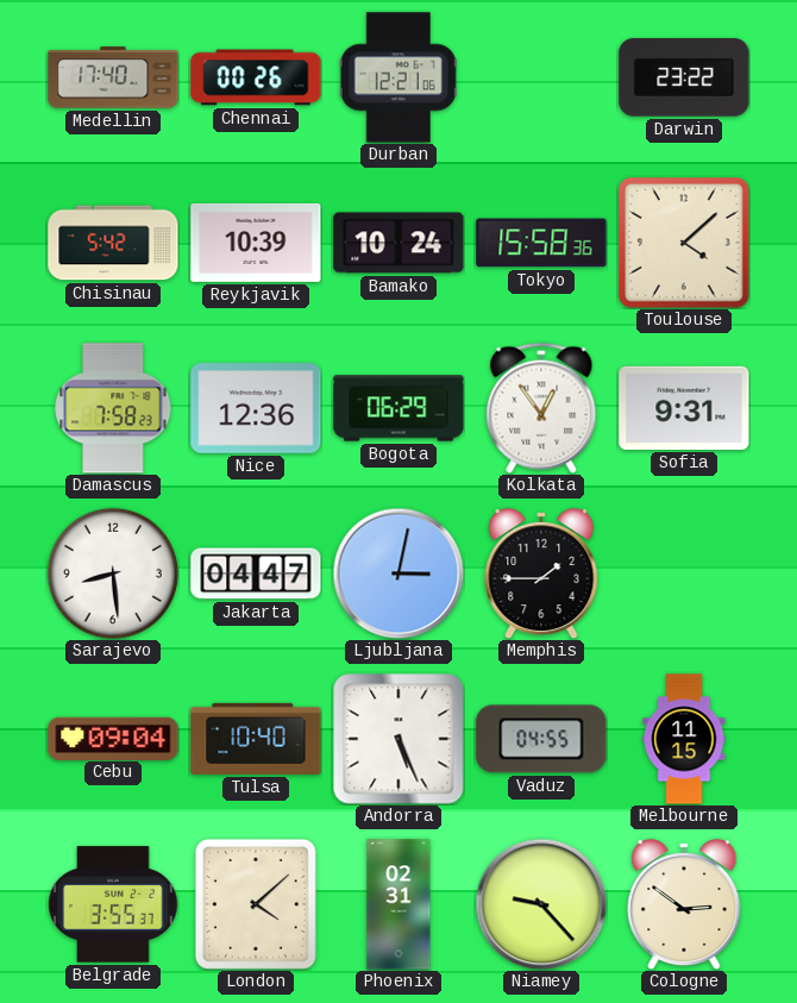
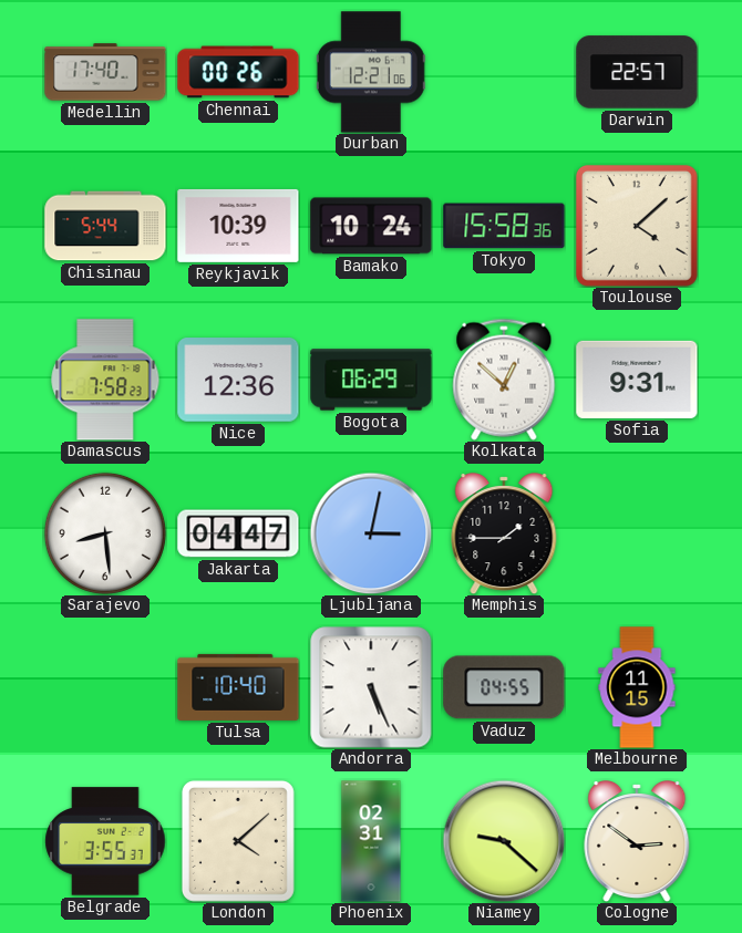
Darwin: 23:22 -> 22:57 (637, 72)
Chisinau: 5:42 -> 5:44 (105, 226)
Kolkata: 12:54 -> 12:52 (504, 380)
Cebu: 09:04 -> none (113, 738)
Niamey: 9:23 -> 9:22 (504, 841)
